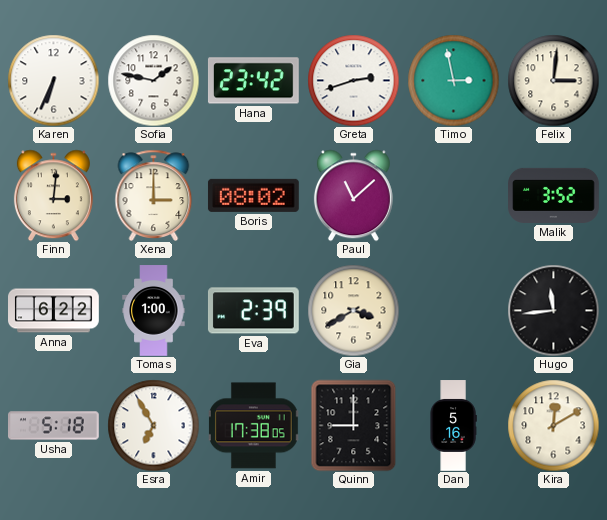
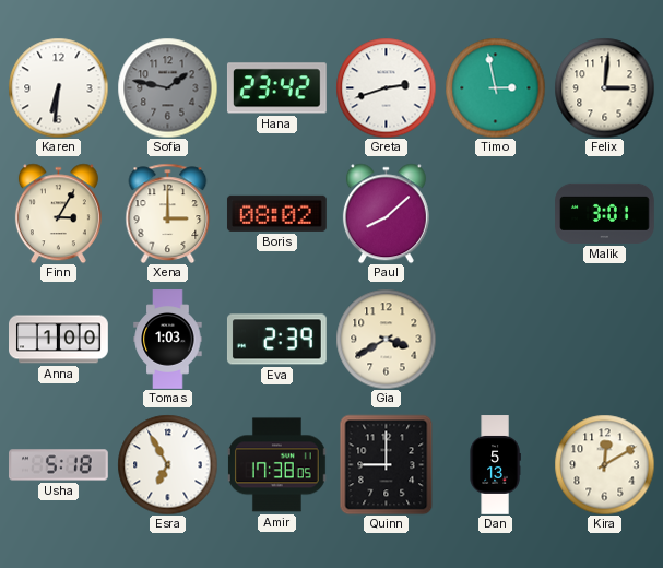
Karen: 6:34 -> 6:31 (58, 87)
Sofia dial: white -> grey (167, 87)
Finn: 3:01 -> 3:05 (58, 213)
Paul: 11:08 -> 8:08 (386, 213)
Malik: 3:52 -> 3:01 (605, 213)
Anna: 6:22 -> 1:00 (59, 340)
Tomas: 1:00 -> 1:03 (168, 340)
Hugo: 11:44 -> none (553, 310)
Dan: 5:16 -> 5:13 (495, 465)
